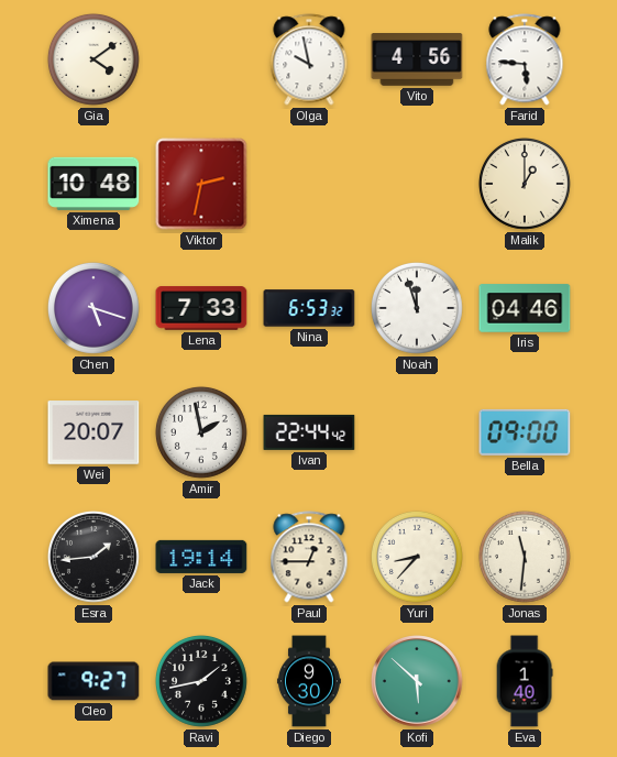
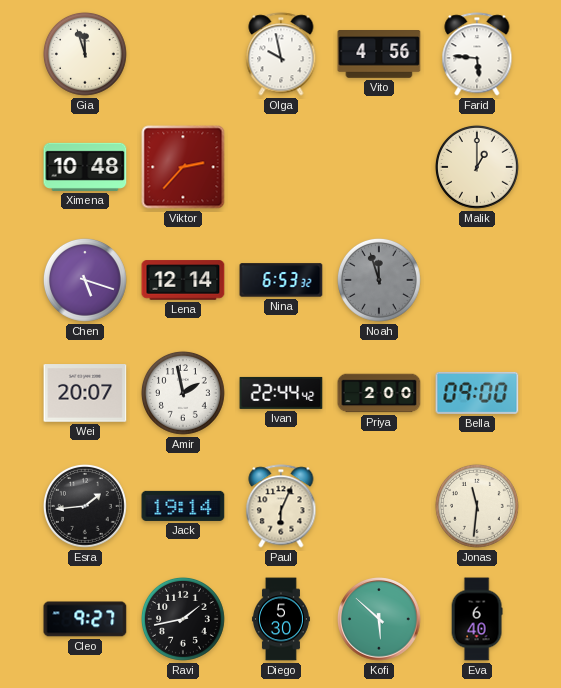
Gia: 4:09 -> 11:57 (85, 54)
Viktor: 2:32 -> 2:37 (183, 167)
Lena: 7:33 -> 12:14 (183, 280)
Noah dial: white -> grey (379, 280)
Iris: 04:46 -> none (525, 308)
Priya: none -> 2:00 (379, 393)
Paul: 12:45 -> 6:04 (281, 506)
Yuri: 8:37 -> none (417, 557)
Diego: 9:30 -> 5:30 (281, 619)
Eva: 1:40 -> 6:40 (477, 619)
